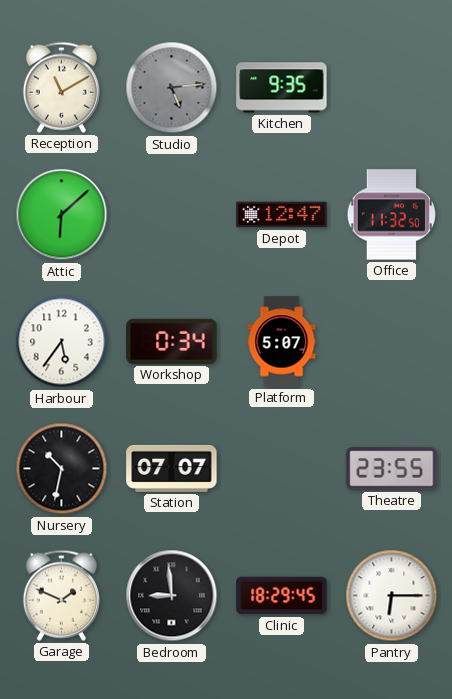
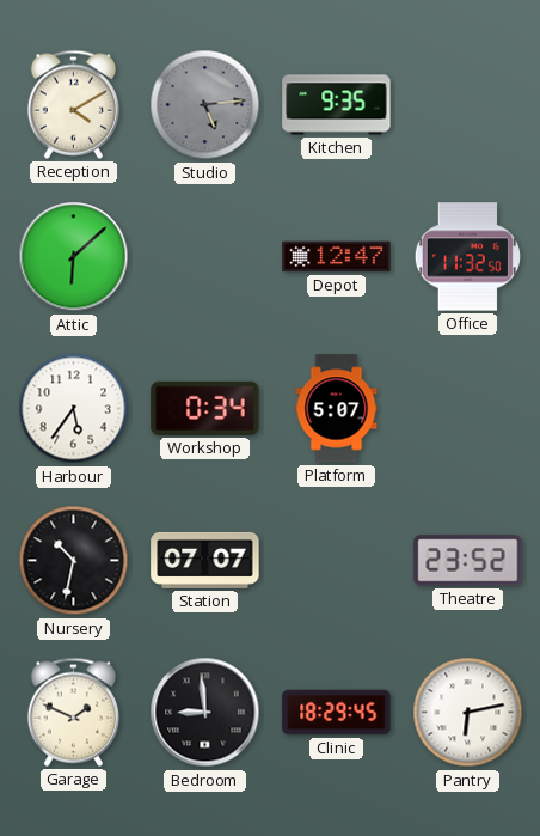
Reception: 11:10 -> 4:10 (73, 104)
Theatre: 23:55 -> 23:52 (468, 561)
Pantry: 6:15 -> 6:13 (468, 713)
